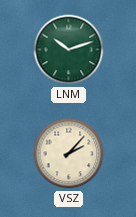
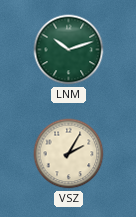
VSZ: 2:07 -> 2:05 (69, 154)
